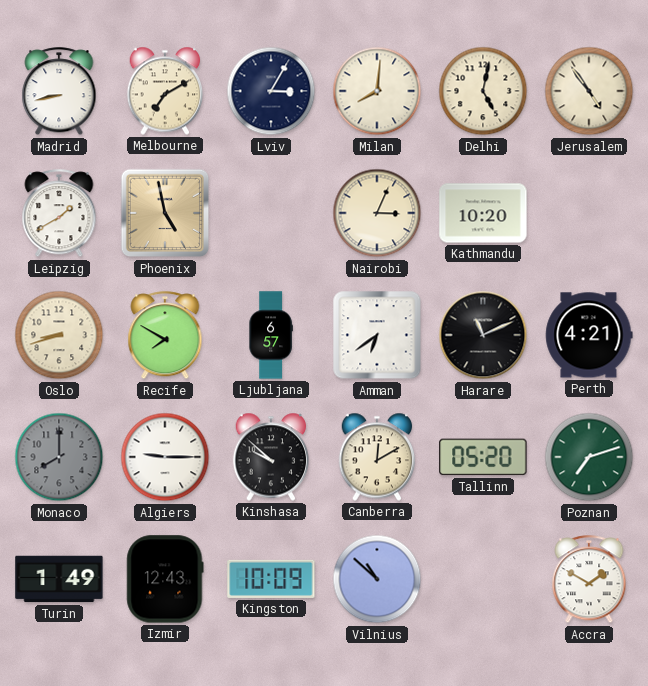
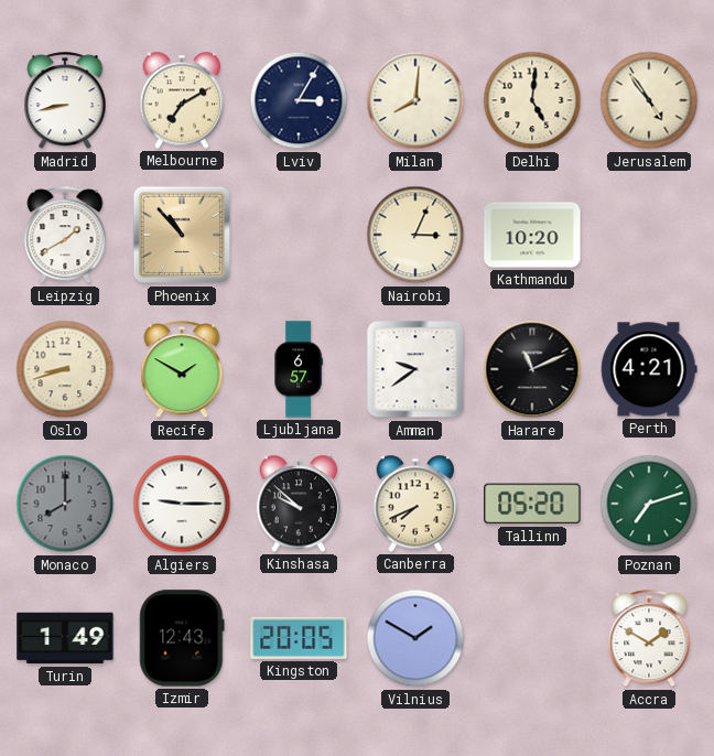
Delhi: 5:02 -> 5:01 (532, 100)
Phoenix: 4:58 -> 10:53 (182, 235)
Recife: 7:50 -> 1:50 (182, 370)
Amman: 6:39 -> 9:39 (415, 369)
Canberra: 12:10 -> 7:41 (415, 504)
Kingston: 10:09 -> 20:05 (299, 638)
Vilnius: 10:52 -> 1:50 (415, 638)
